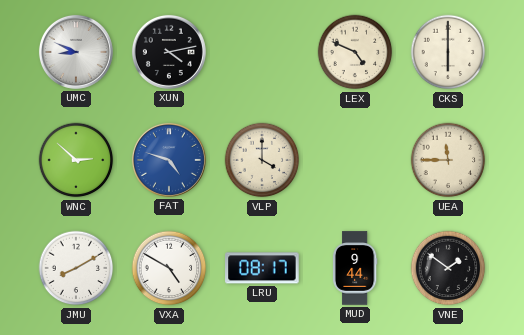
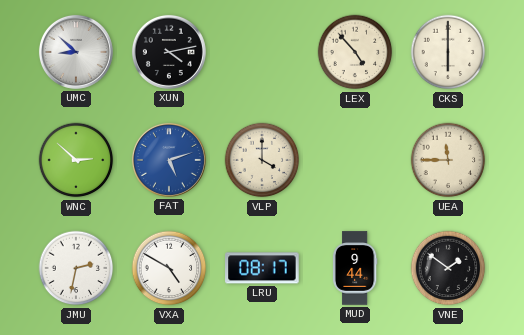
UMC: 8:49 -> 8:52 (76, 52)
LEX: 4:49 -> 4:53 (355, 52)
FAT: 4:48 -> 5:12 (169, 160)
JMU: 8:10 -> 2:32 (76, 268)
